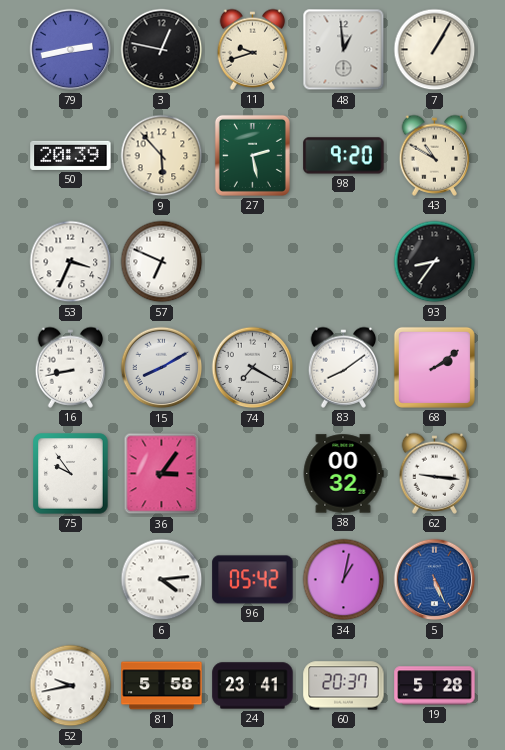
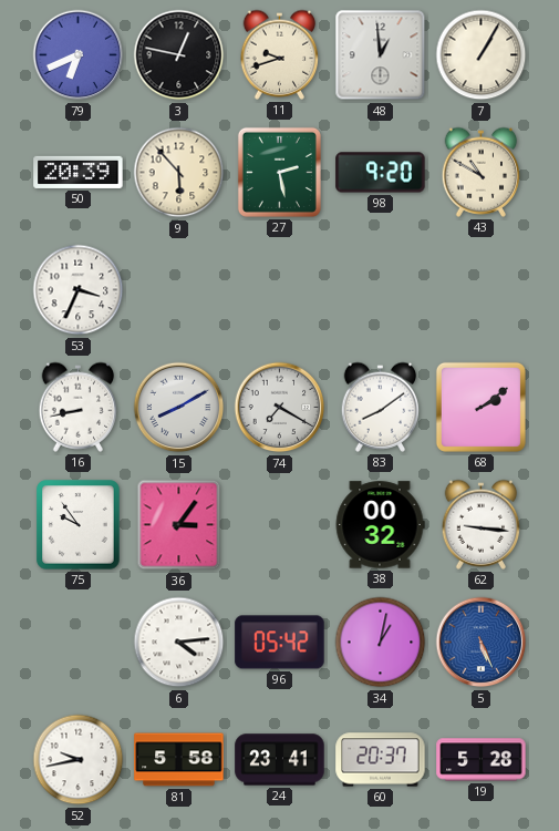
79: 2:43 -> 6:41 (79, 55)
57: 6:49 -> none (162, 262)
93: 8:36 -> none (435, 262)
